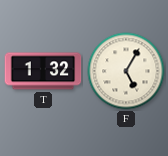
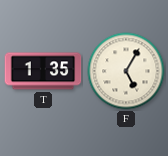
T: 1:32 -> 1:35 (43, 71)
